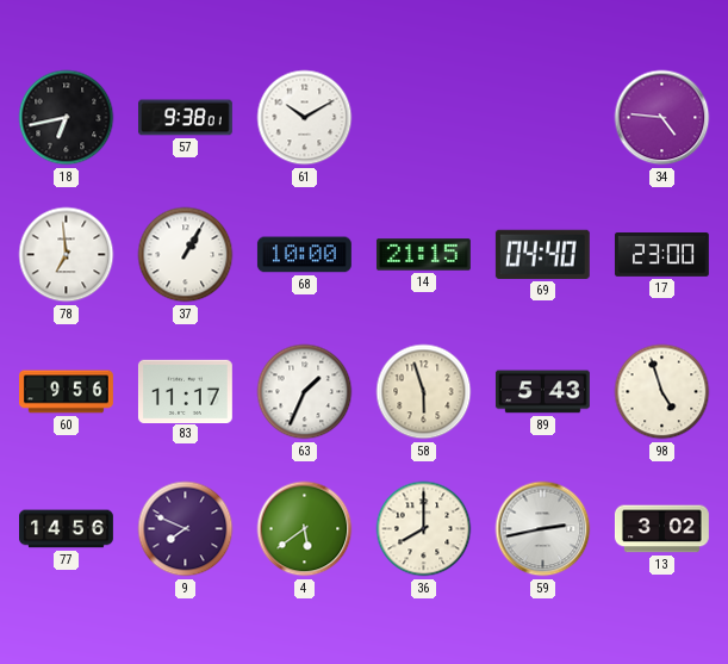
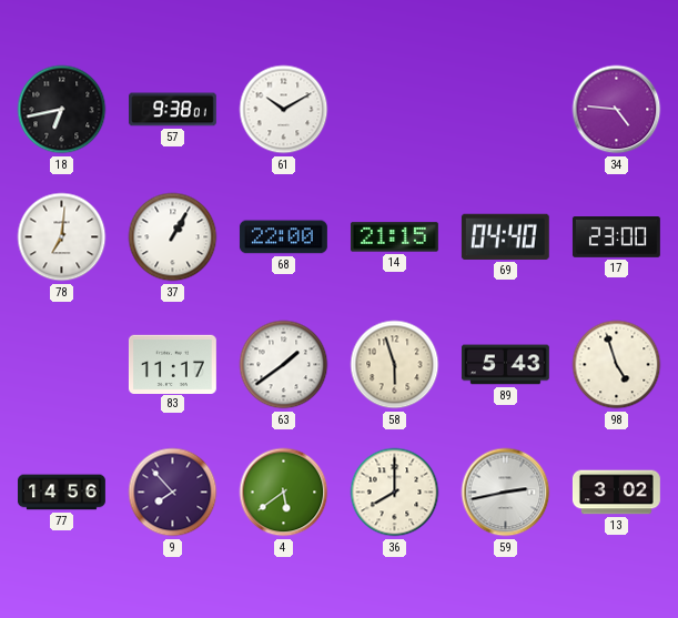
78: 6:59 -> 7:01 (62, 237)
68: 10:00 -> 22:00 (283, 237)
60: 9:56 -> none (67, 392)
63: 1:34 -> 1:39 (284, 365)
9: 7:49 -> 7:53 (173, 493)
